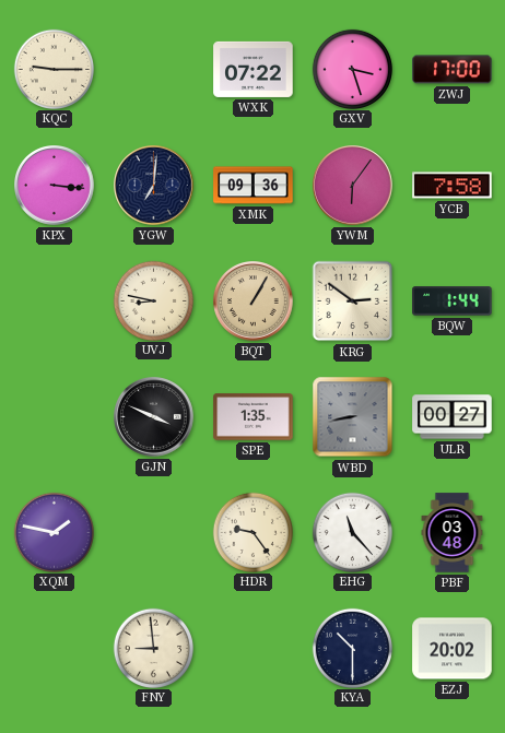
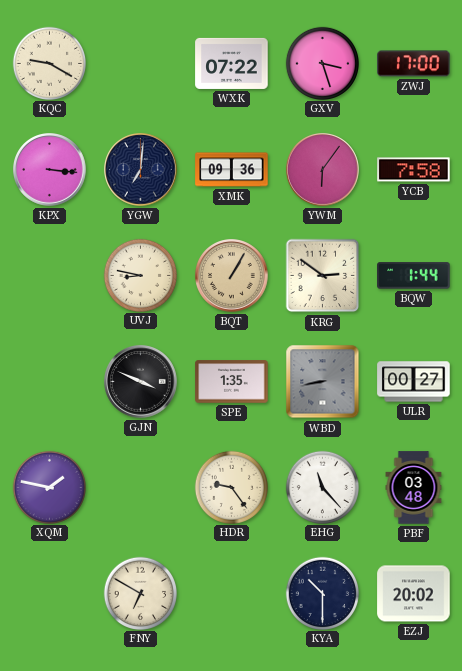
KQC: 9:15 -> 9:20 (49, 63)
FNY: 8:59 -> 6:50 (140, 593)
